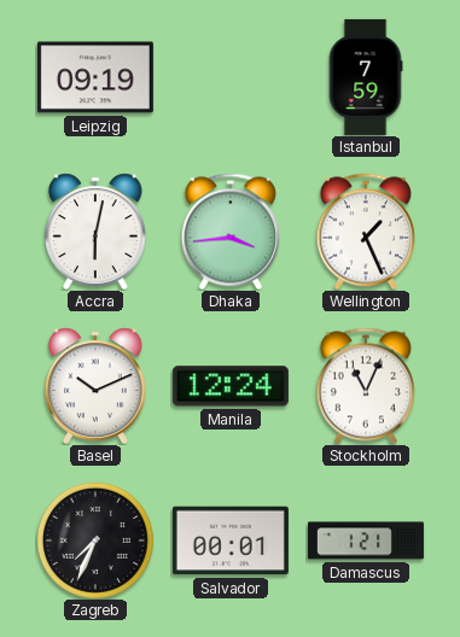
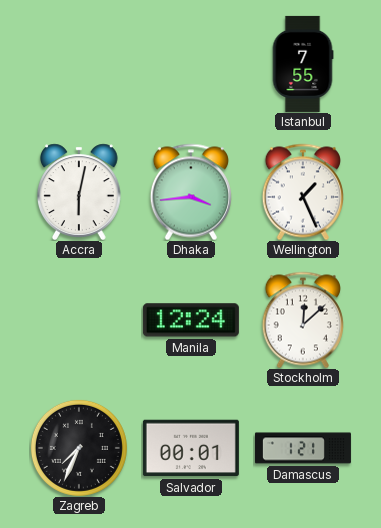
Leipzig: 09:19 -> none (95, 77)
Istanbul: 7:59 -> 7:55 (303, 64)
Basel: 10:11 -> none (95, 386)
Stockholm: 11:04 -> 12:08 (303, 320)
